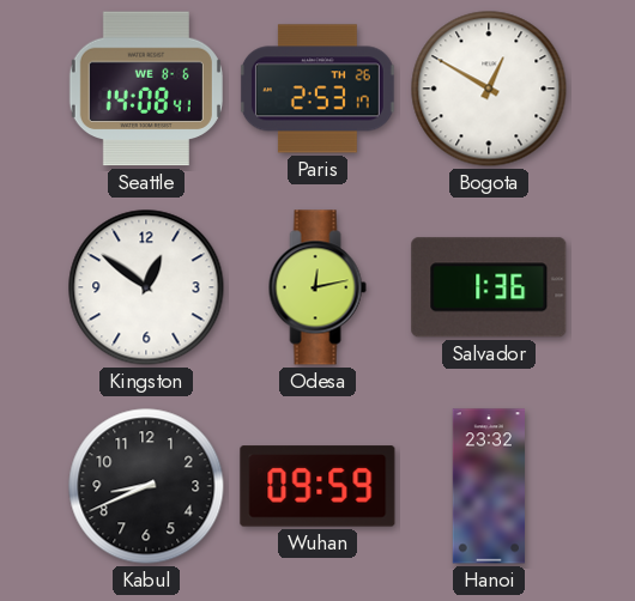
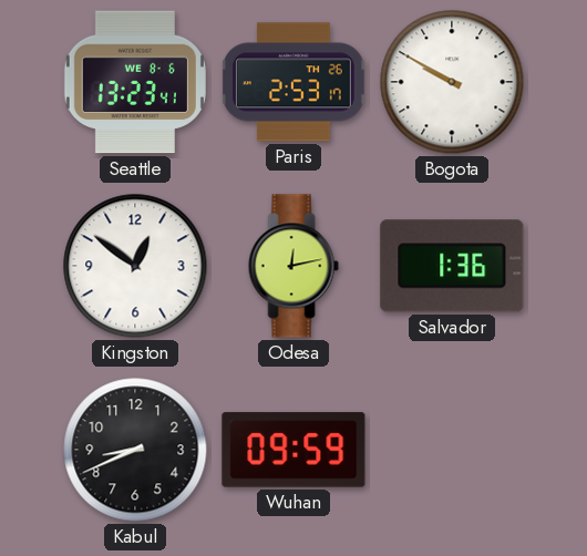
Seattle: 14:08 -> 13:23 (135, 82)
Bogota: 12:50 -> 9:50 (452, 82)
Hanoi: 23:32 -> none (489, 486)
